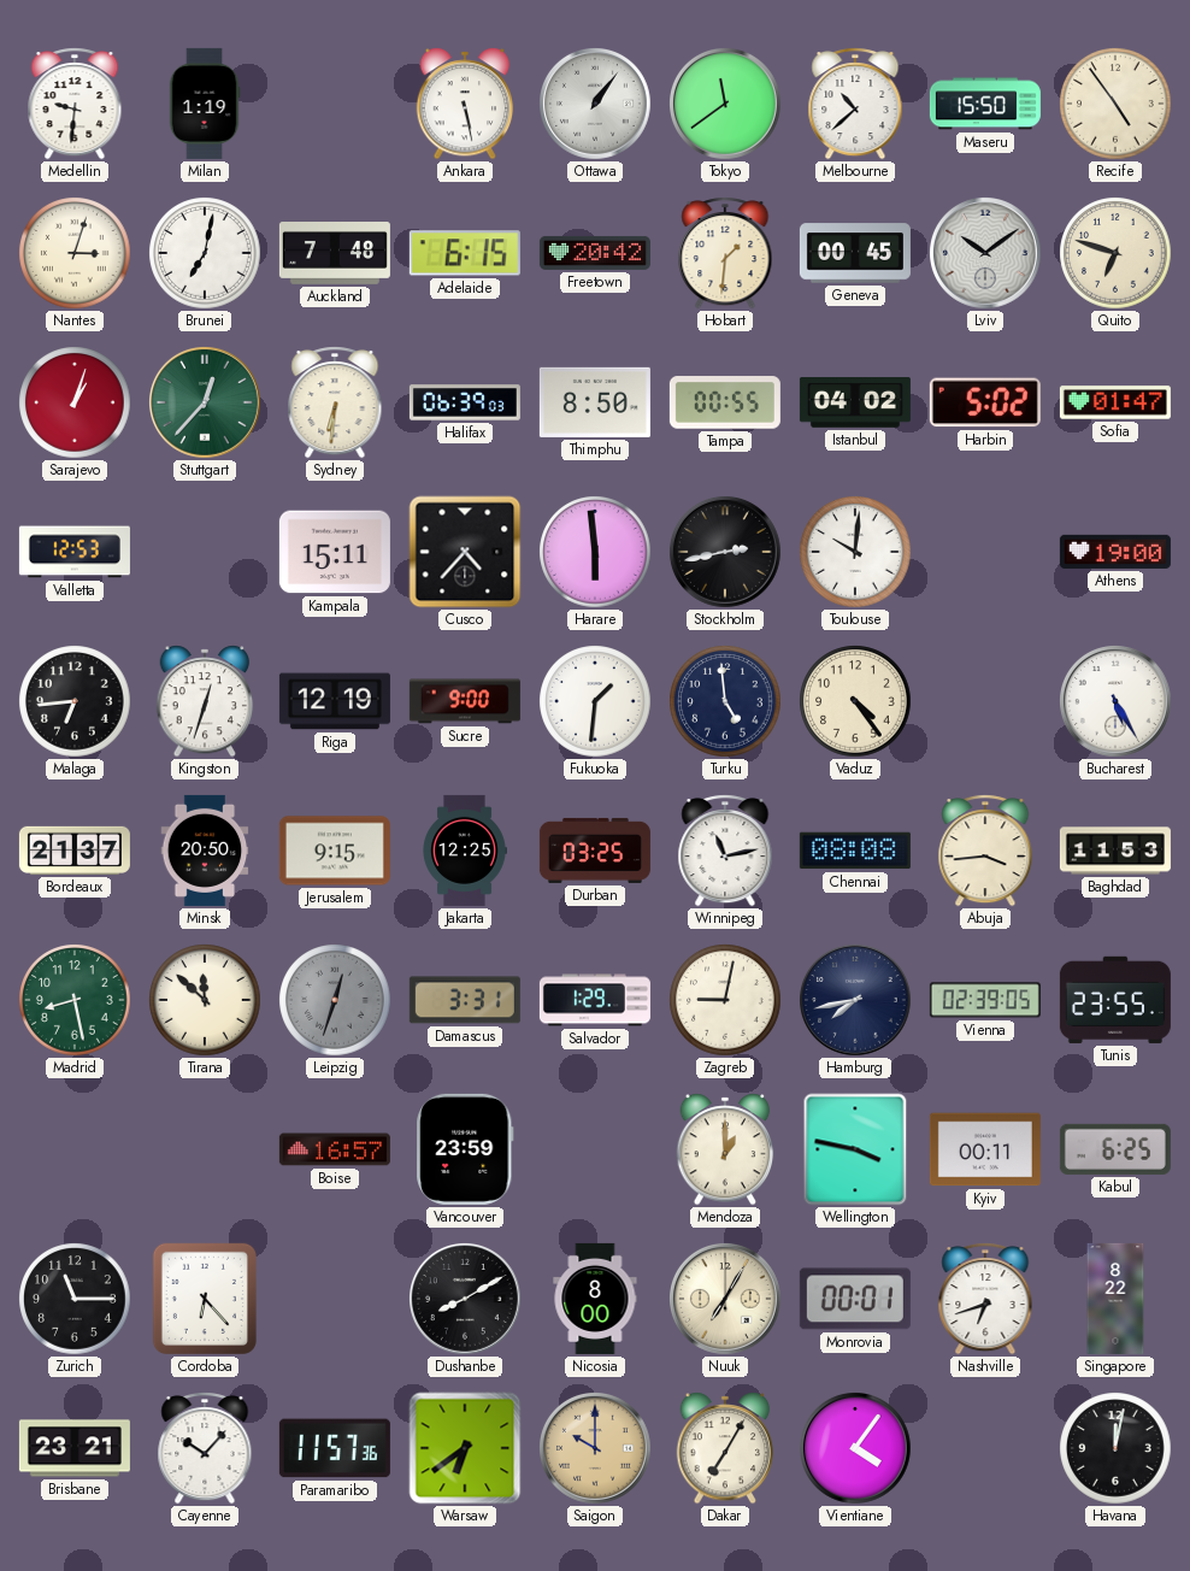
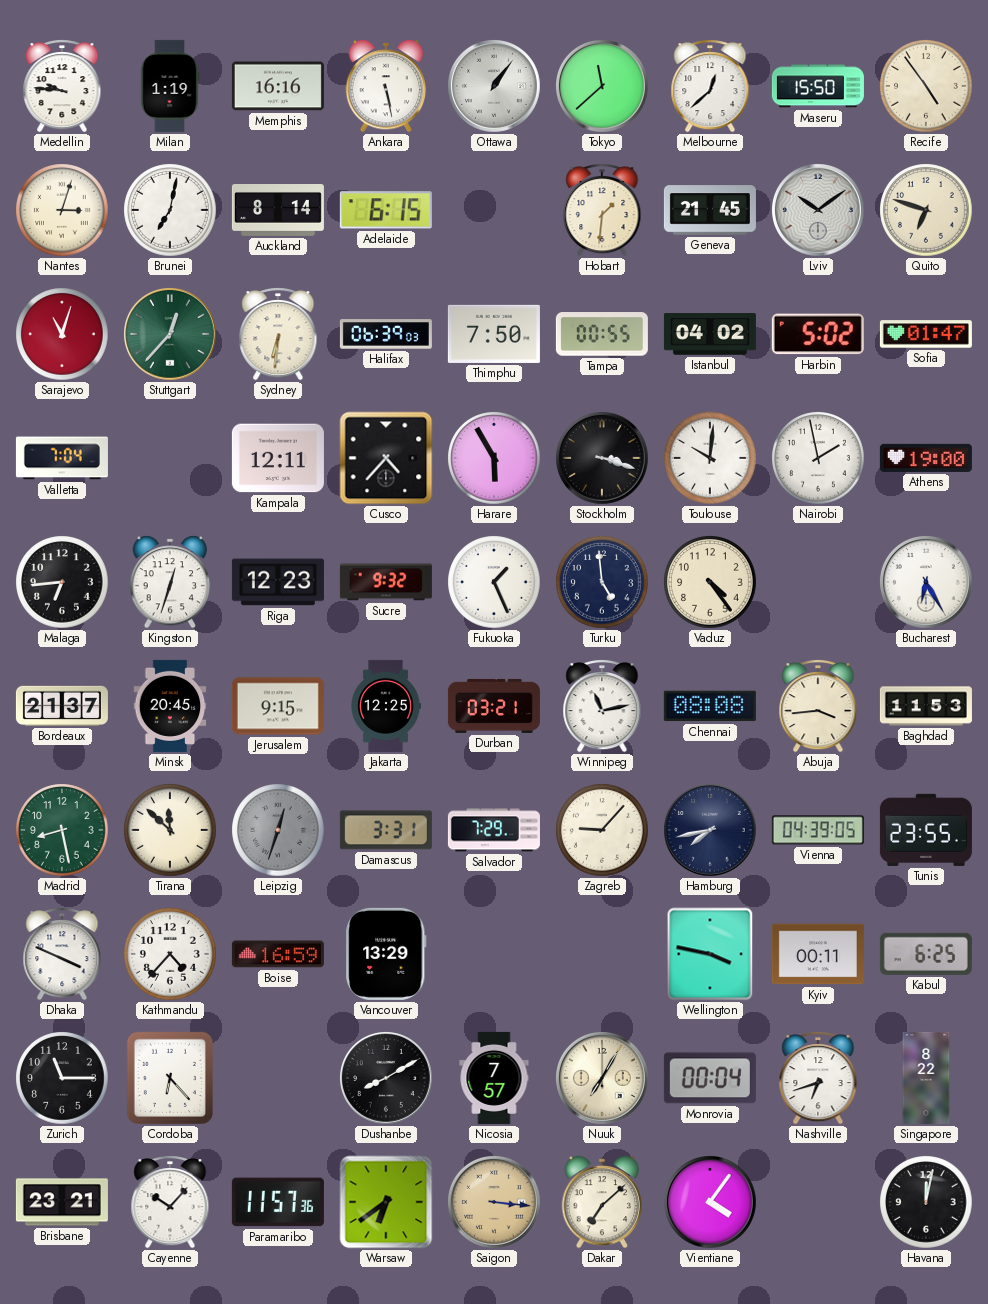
Medellin: 9:31 -> 9:46 (62, 86)
Memphis: none -> 16:16 (278, 86)
Tokyo: 11:39 -> 11:38 (603, 87)
Melbourne: 10:38 -> 12:38 (710, 86)
Auckland: 7:48 -> 8:14 (278, 211)
Freetown: 20:42 -> none (595, 253)
Geneva: 00:45 -> 21:45 (710, 210)
Sarajevo: 1:03 -> 11:03 (62, 334)
Thimphu: 8:50 -> 7:50 (494, 334)
Valletta: 12:53 -> 7:04 (62, 458)
Kampala: 15:11 -> 12:11 (278, 458)
Harare: 5:59 -> 5:55 (494, 458)
Stockholm: 2:43 -> 3:18 (603, 459)
Nairobi: none -> 1:58 (818, 458)
Riga: 12:19 -> 12:23 (278, 582)
Sucre: 9:00 -> 9:32 (386, 582)
Fukuoka: 1:31 -> 1:26 (494, 582)
Bucharest: 5:25 -> 6:25 (927, 583)
Minsk: 20:50 -> 20:45 (170, 706)
Durban: 03:25 -> 03:21 (494, 706)
Salvador: 1:29 -> 7:29 (494, 830)
Zagreb: 9:02 -> 9:07 (602, 830)
Vienna: 02:39 -> 04:39 (818, 830)
Dhaka: none -> 3:49 (62, 954)
Kathmandu: none -> 4:37 (170, 954)
Boise: 16:57 -> 16:59 (278, 954)
Vancouver: 23:59 -> 13:29 (386, 954)
Mendoza: 1:00 -> none (725, 1149)
Nicosia: 8:00 -> 7:57 (494, 1078)
Monrovia: 00:01 -> 00:04 (710, 1078)
Saigon: 10:00 -> 3:16 (495, 1203)
Dakar: 7:05 -> 7:08 (602, 1202)
